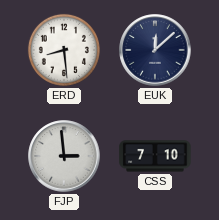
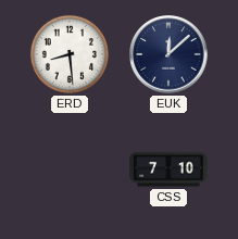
FJP: 2:59 -> none (64, 156)
